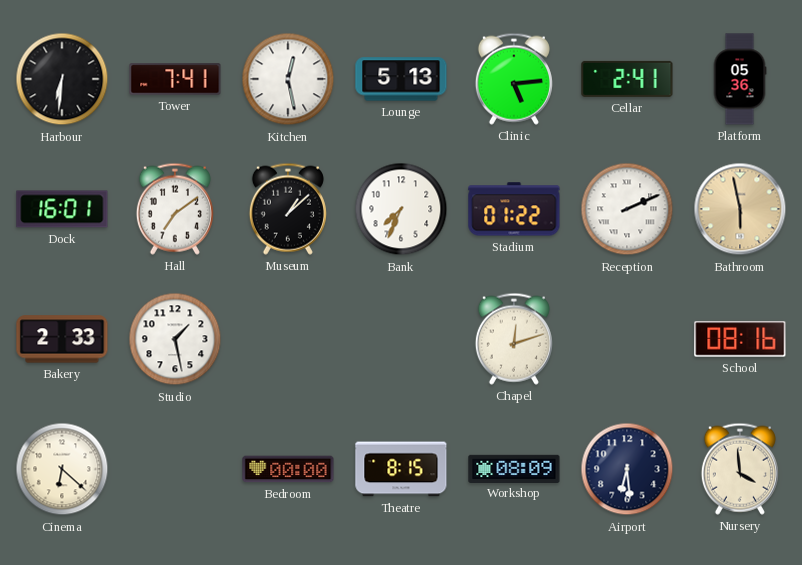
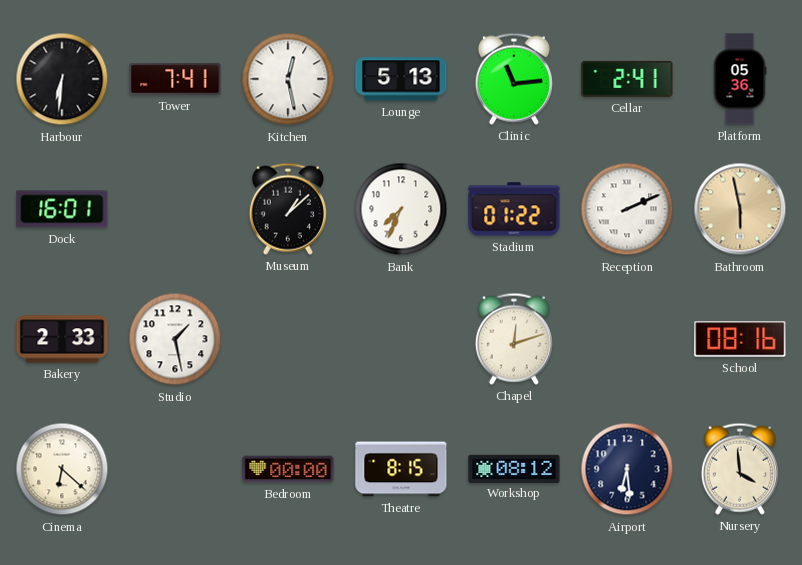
Clinic: 5:14 -> 11:14 (514, 79)
Hall: 7:09 -> none (175, 209)
Workshop: 08:09 -> 08:12 (514, 468)
